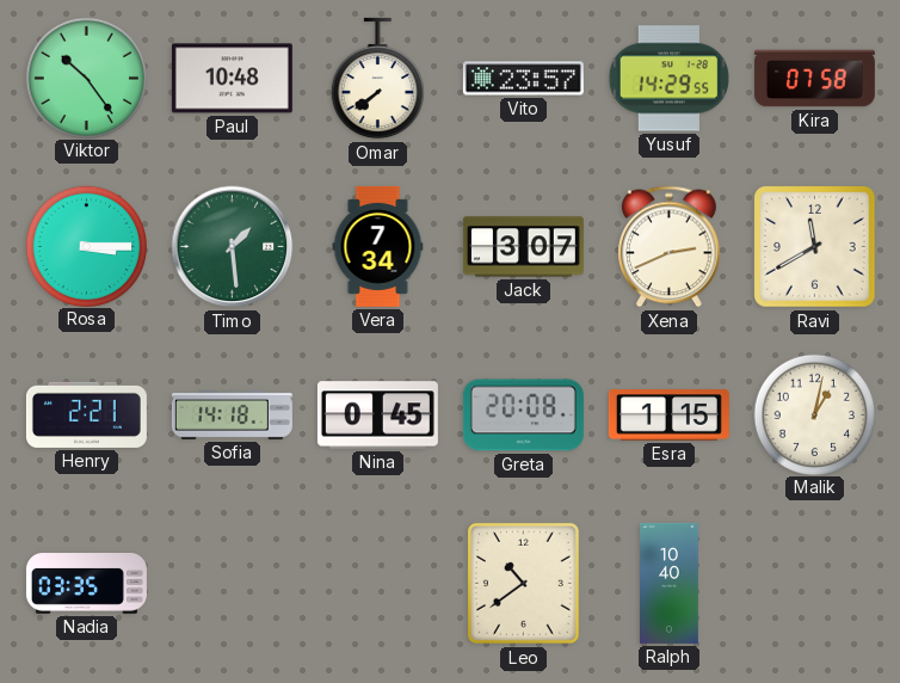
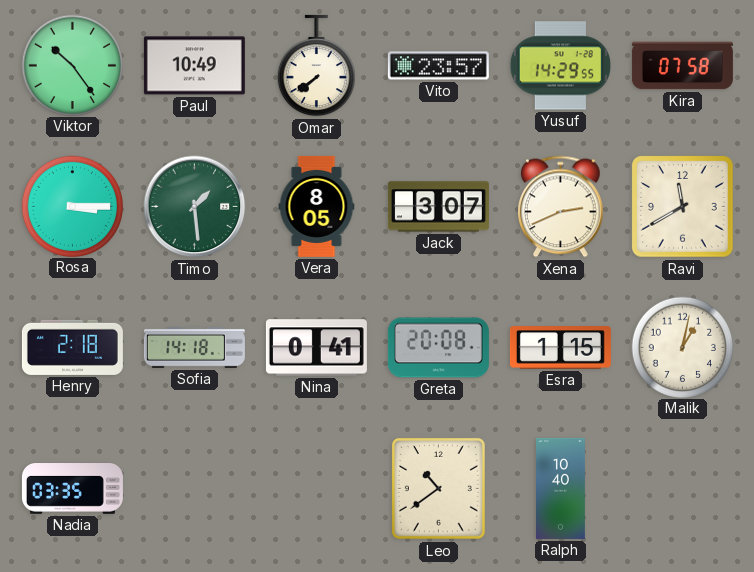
Paul: 10:48 -> 10:49 (194, 66)
Vera: 7:34 -> 8:05 (317, 206)
Henry: 2:21 -> 2:18 (72, 347)
Nina: 0:45 -> 0:41 (316, 348)
